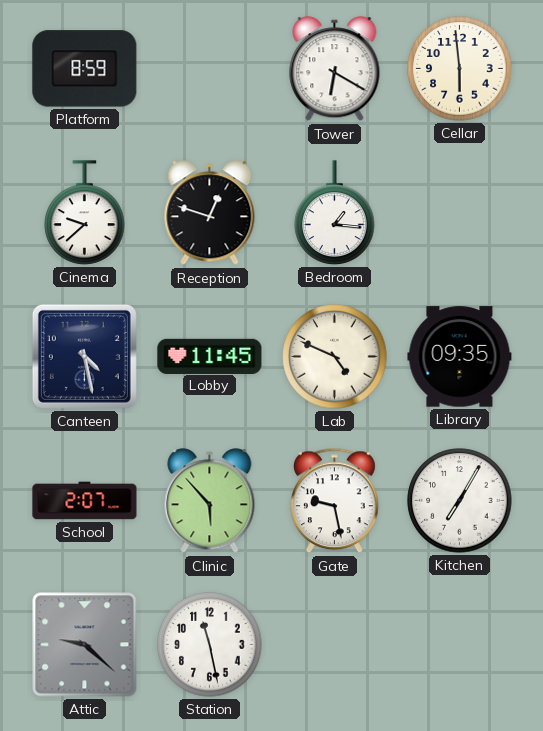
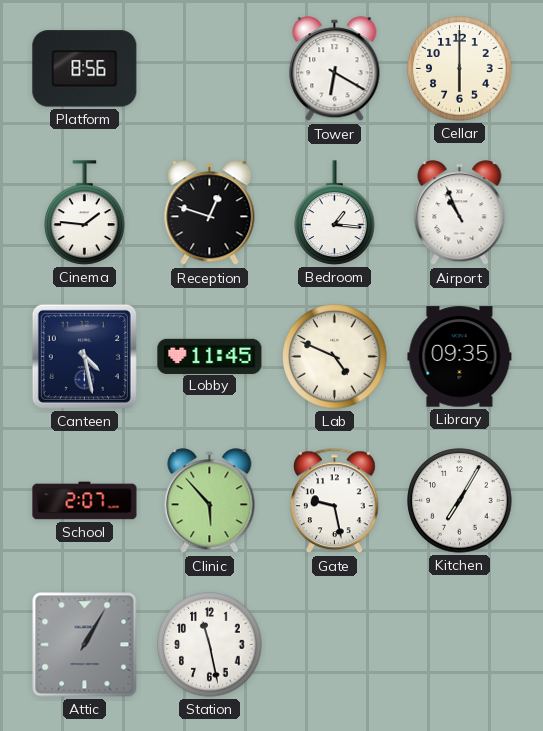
Platform: 8:59 -> 8:56 (85, 69)
Cellar: 5:59 -> 6:00 (460, 69)
Cinema: 9:38 -> 1:46 (85, 213)
Airport: none -> 10:56 (460, 213)
Attic: 9:22 -> 1:05 (85, 645)
